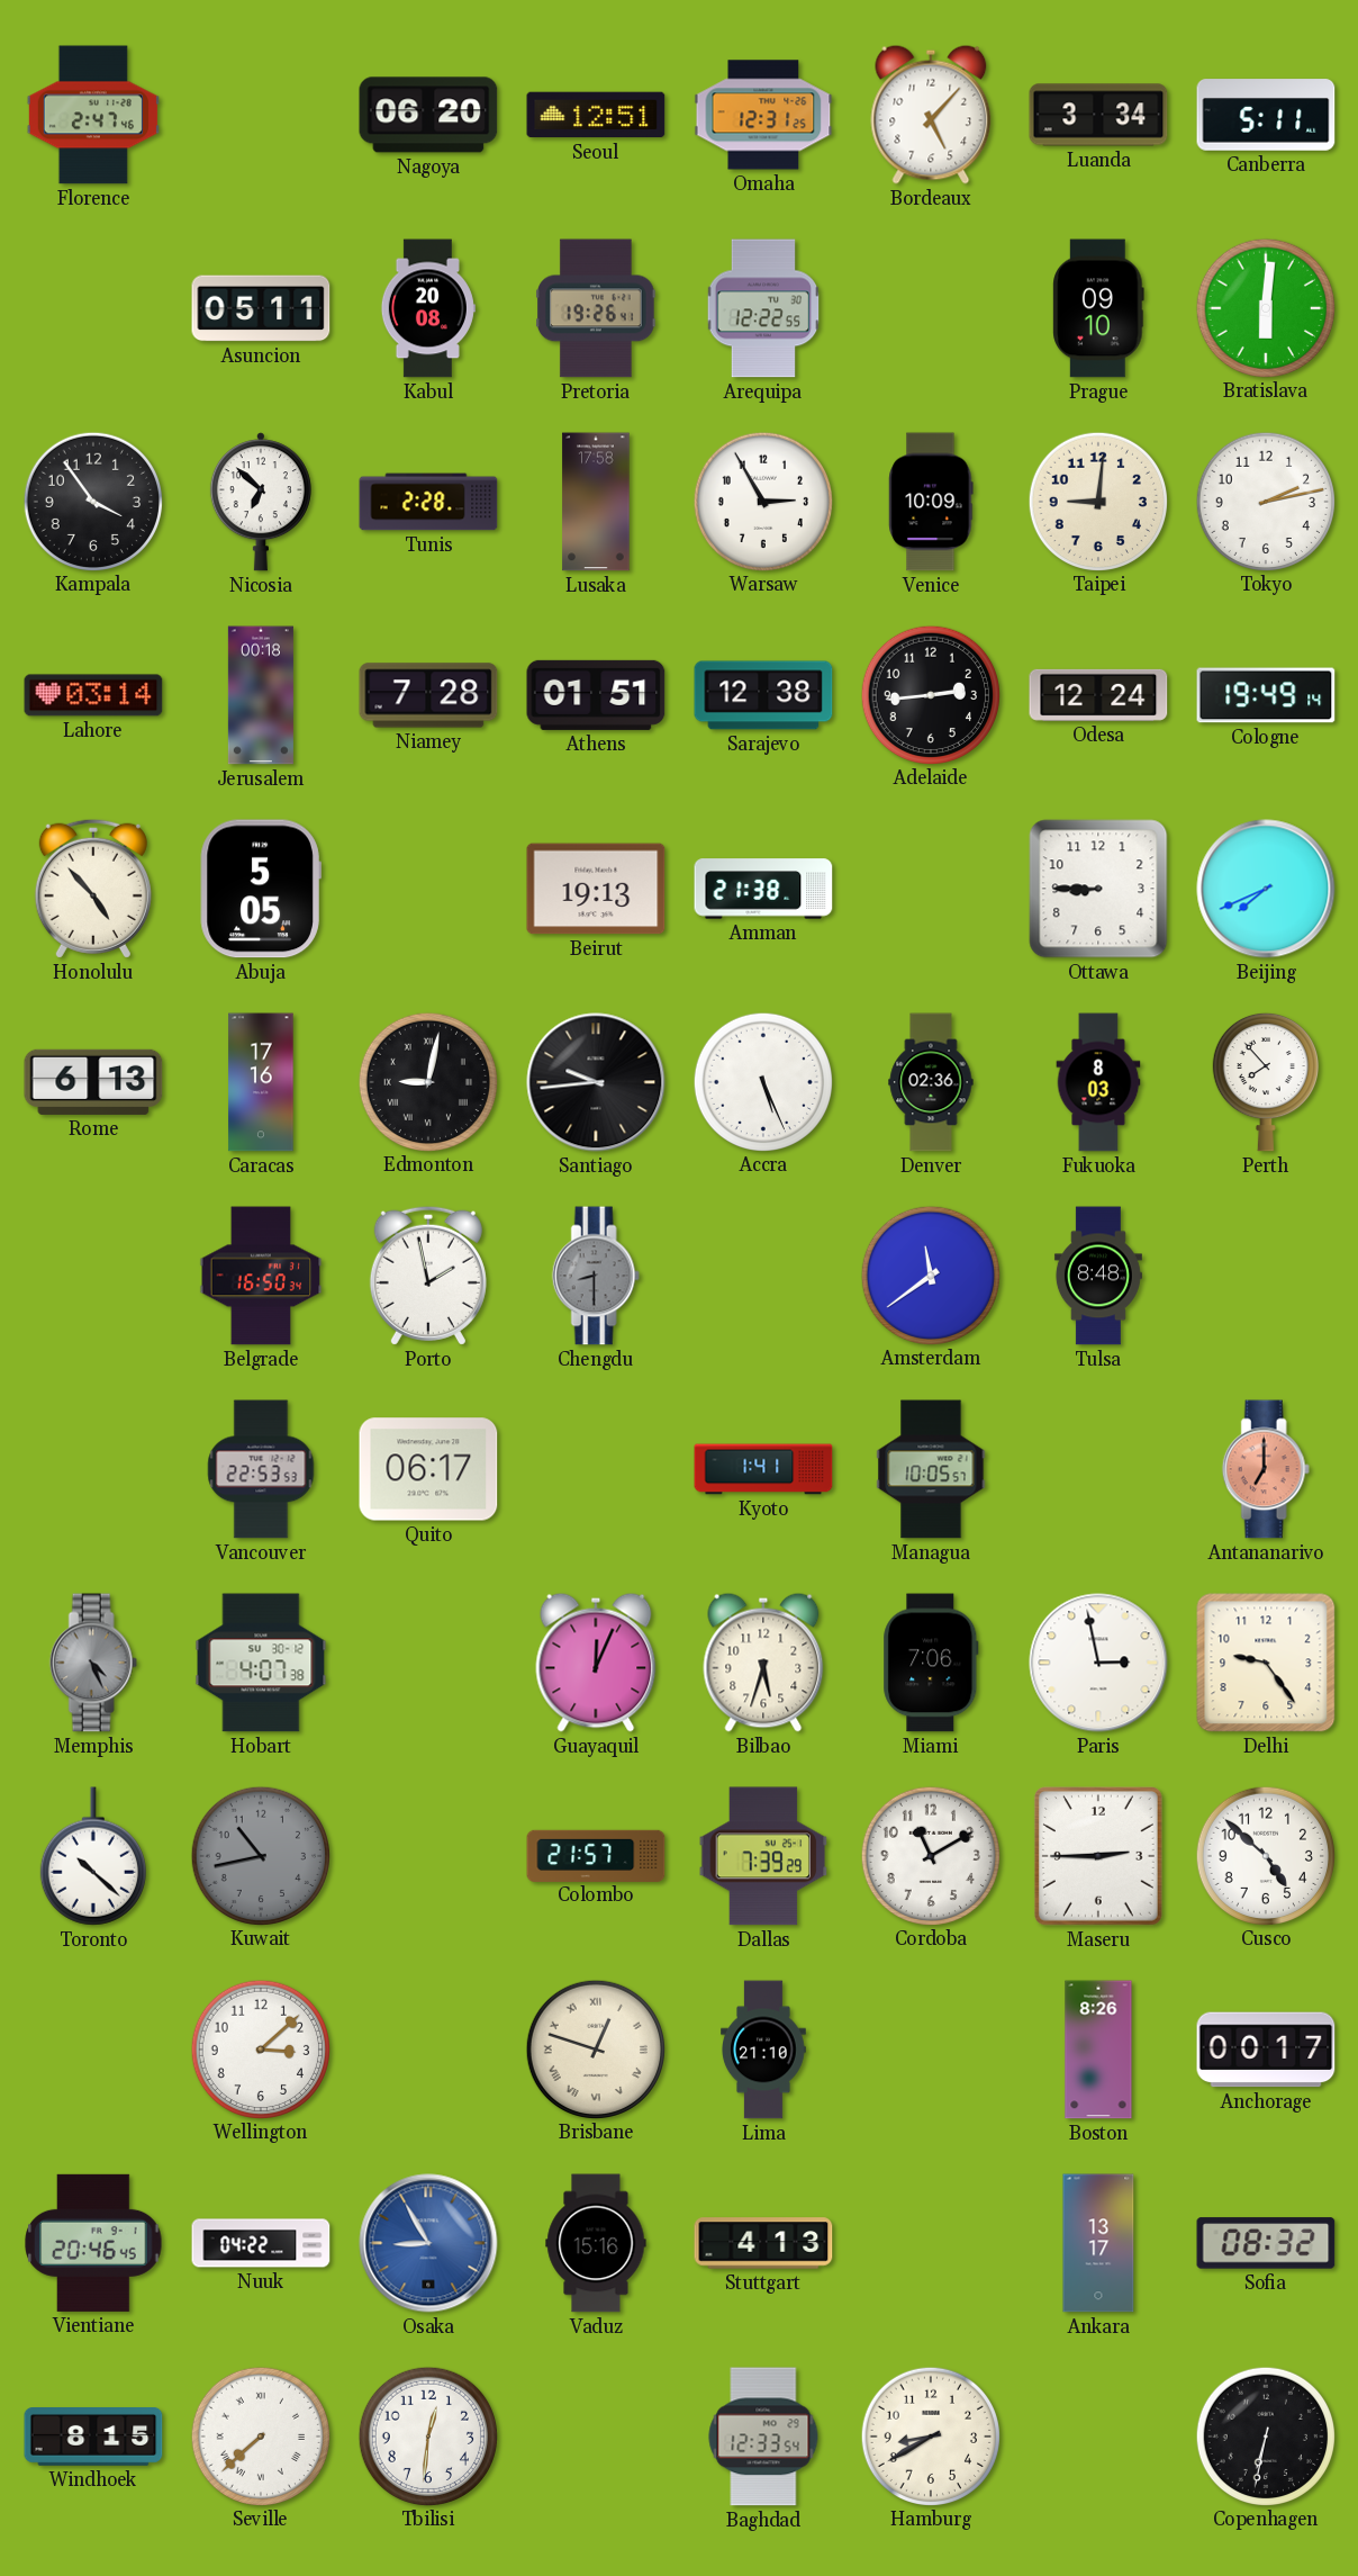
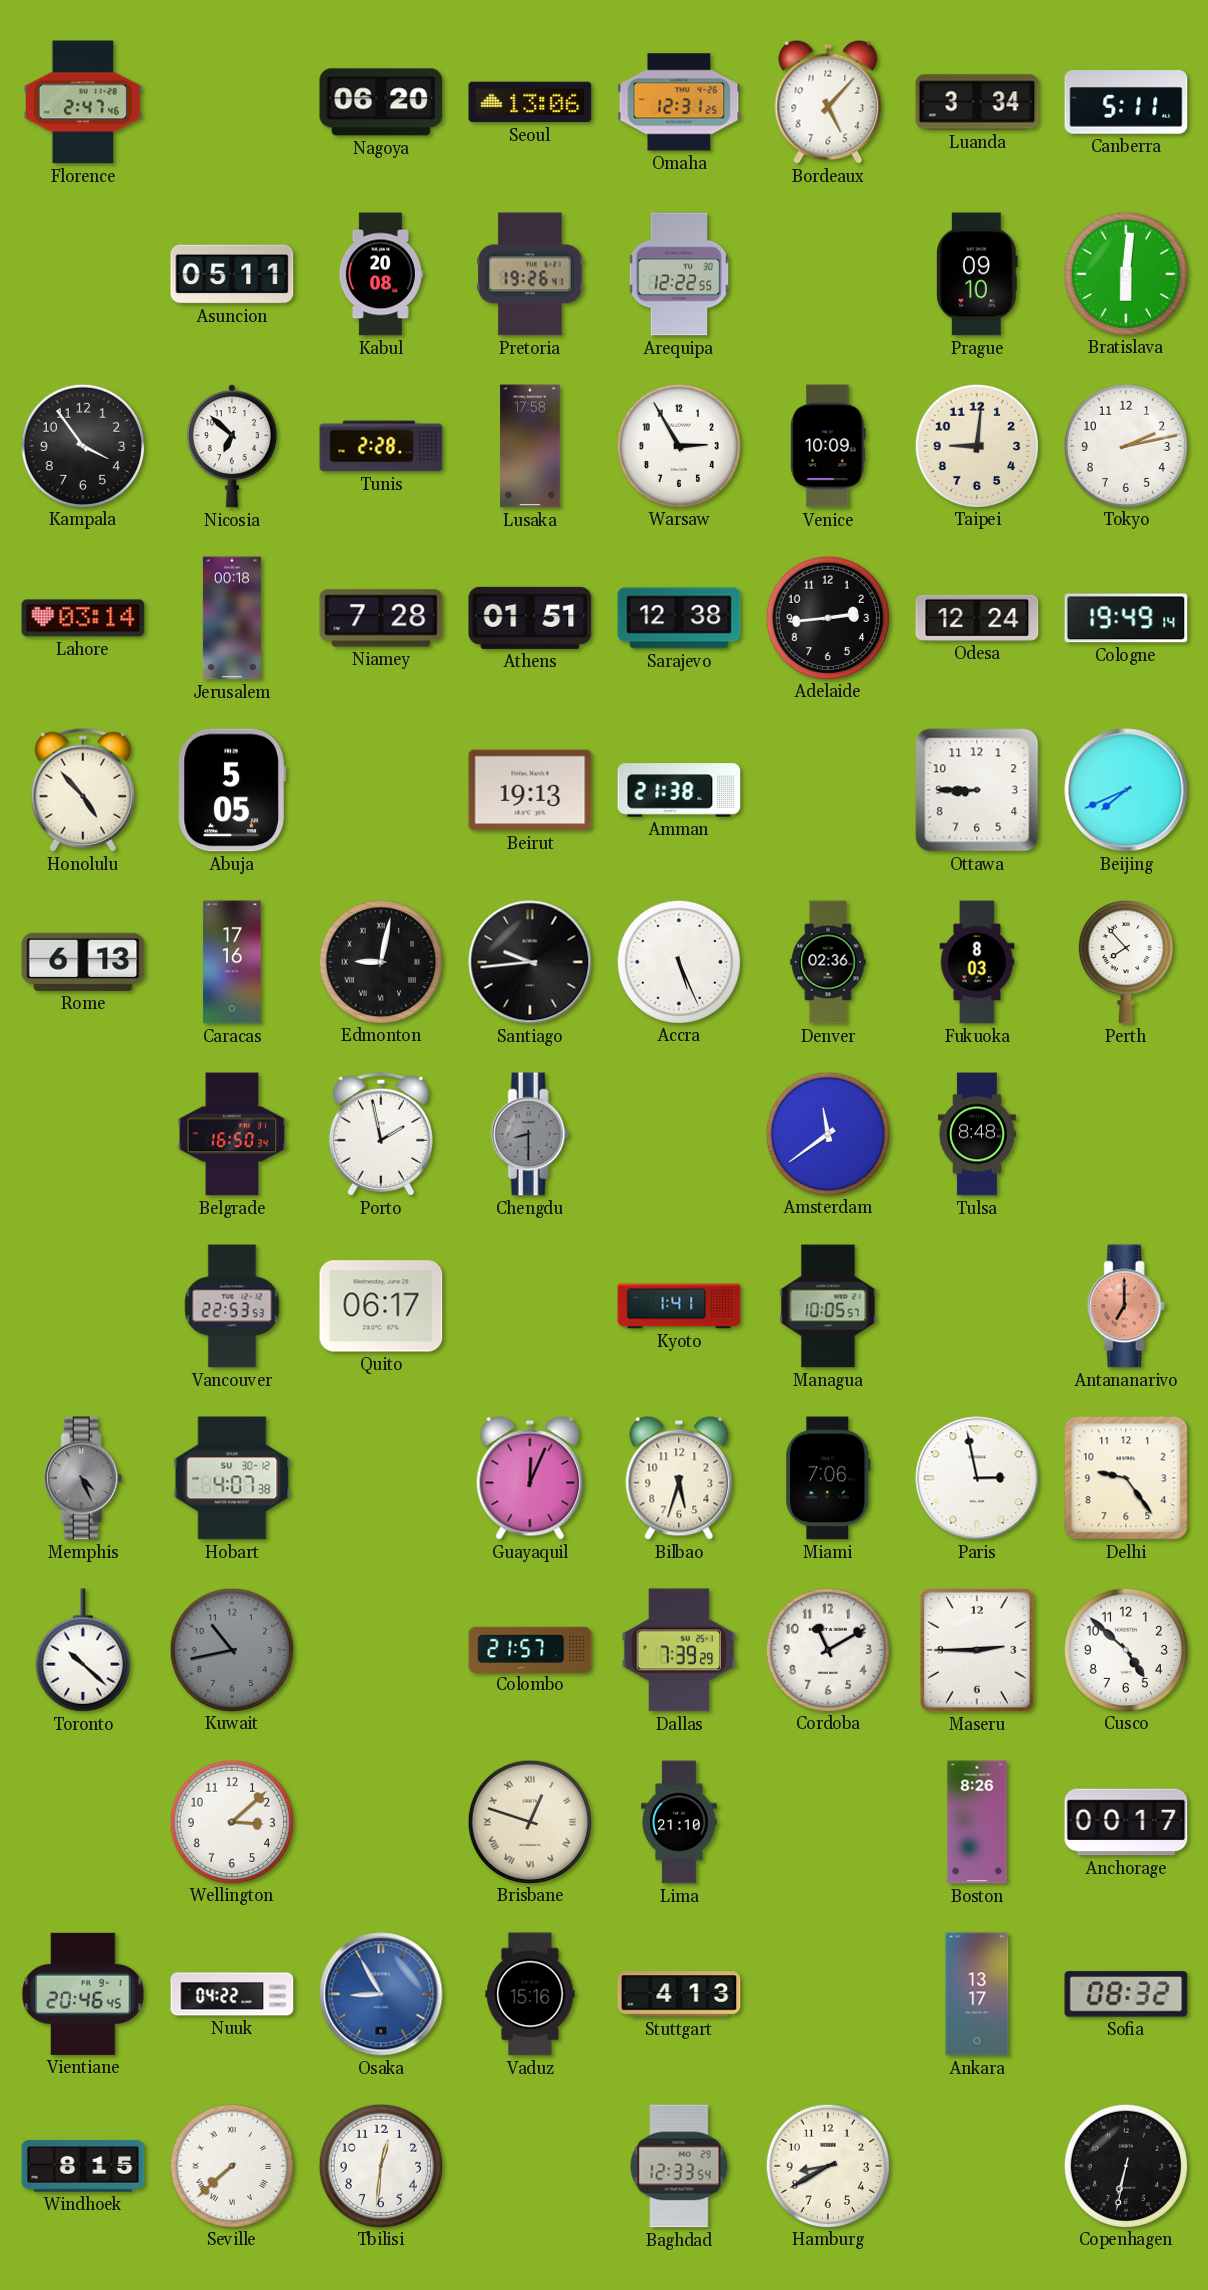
Seoul: 12:51 -> 13:06 (530, 102)
